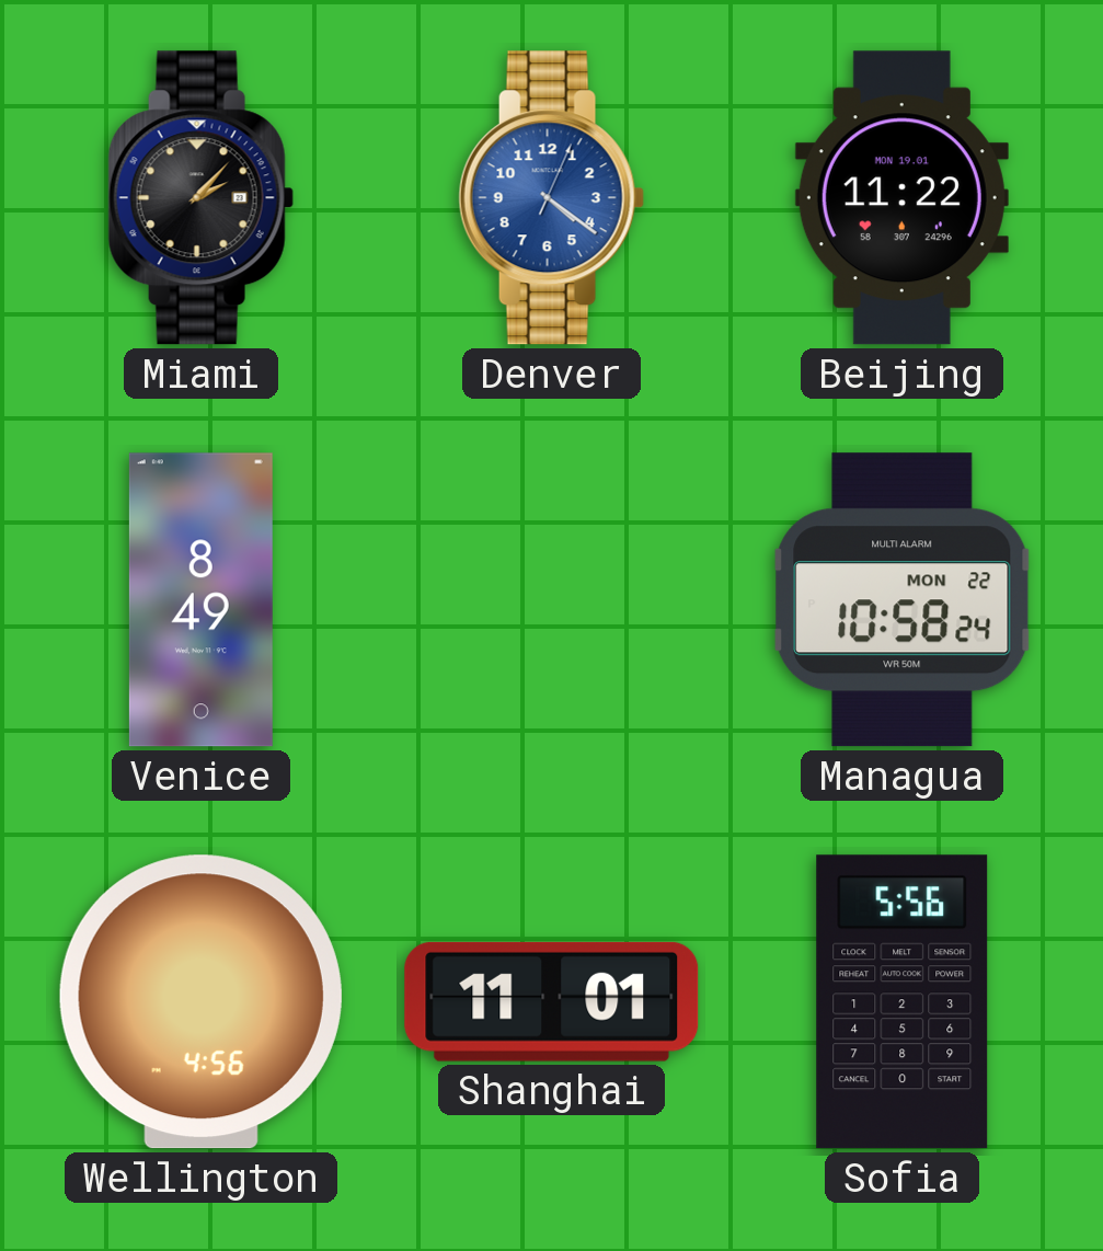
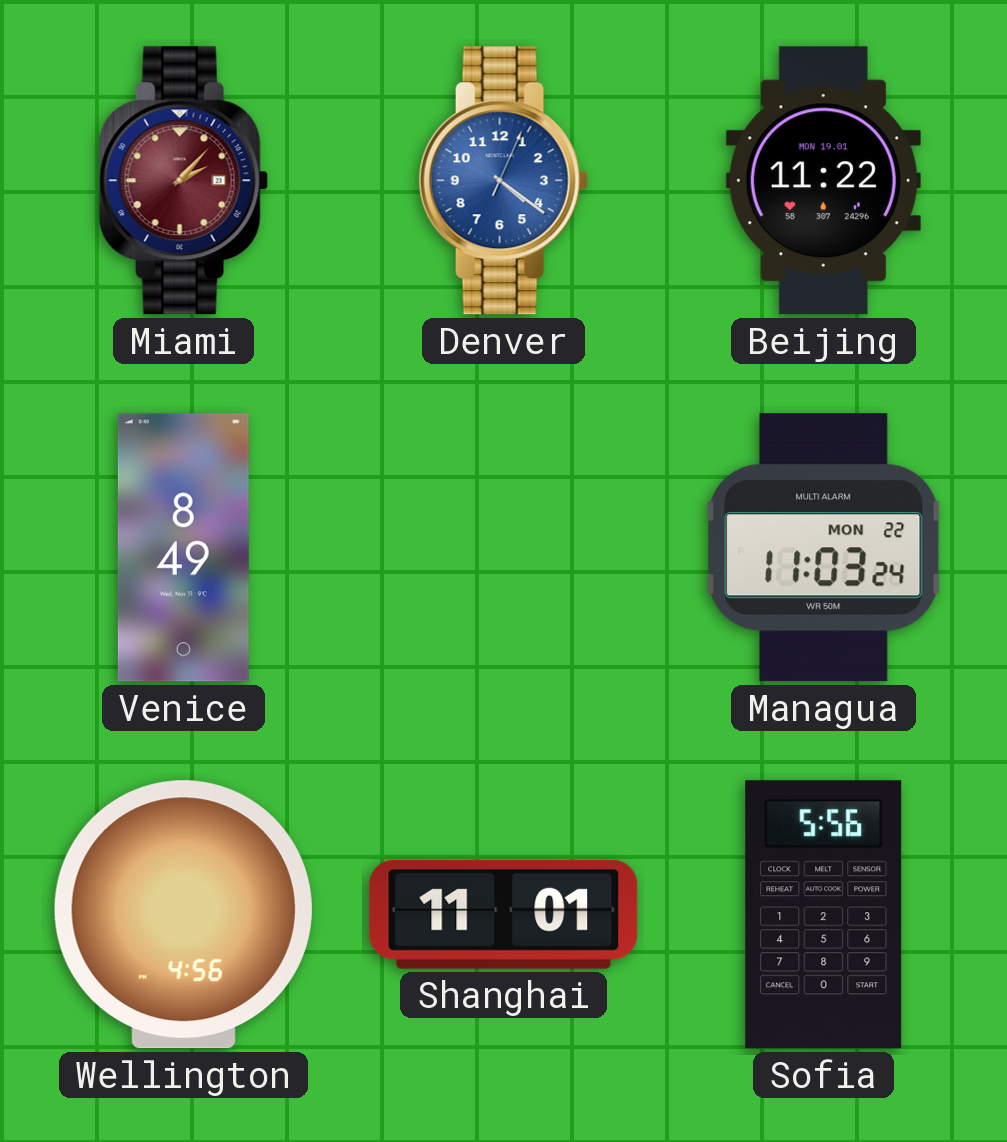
Miami dial: black -> burgundy (183, 181)
Managua: 10:58 -> 11:03 (824, 548)
